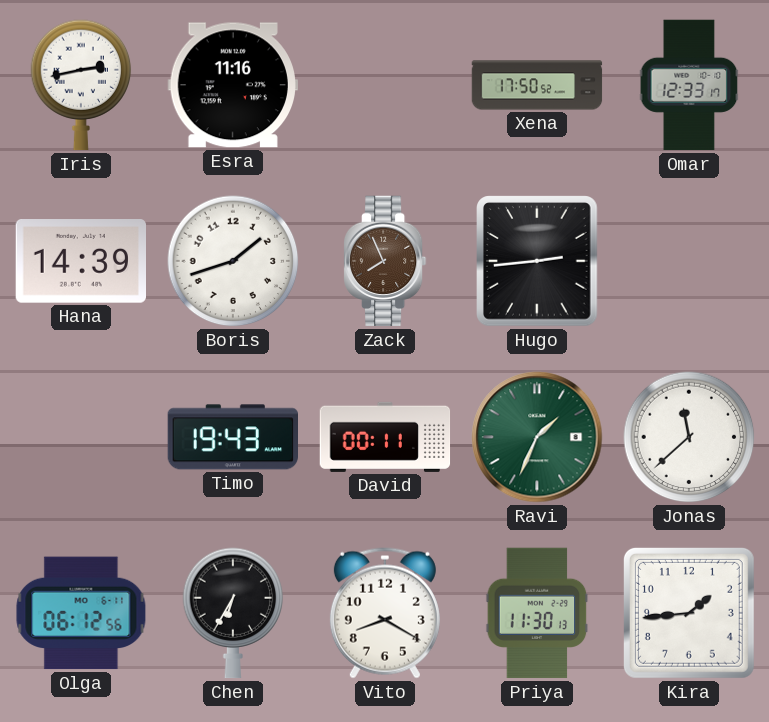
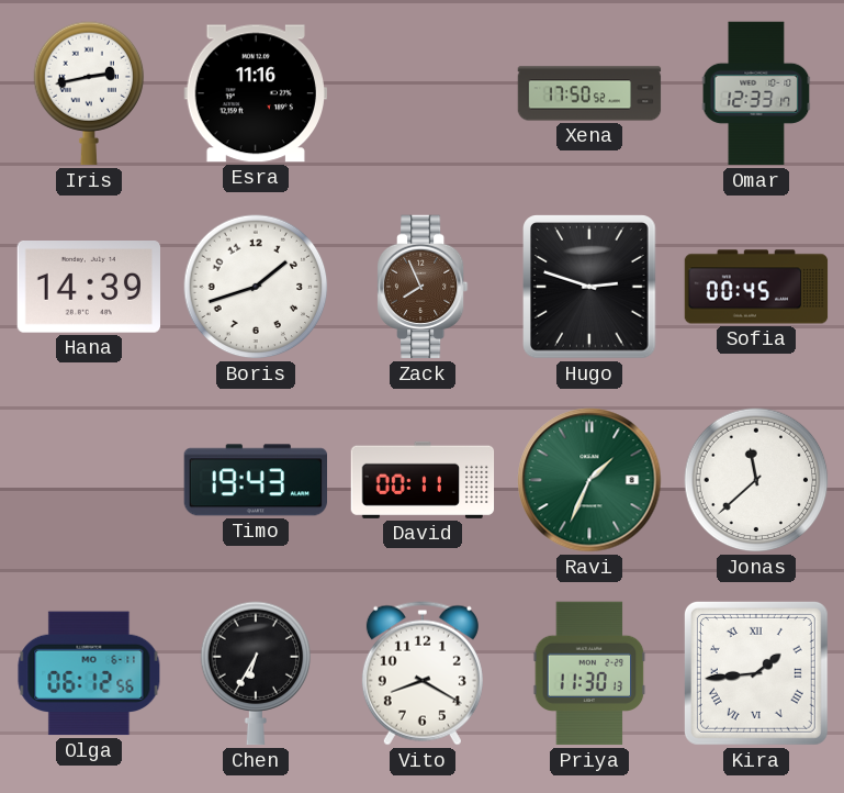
Hugo: 2:44 -> 2:48 (590, 287)
Sofia: none -> 00:45 (756, 287)
Kira numerals: Arabic -> Roman (756, 673)
